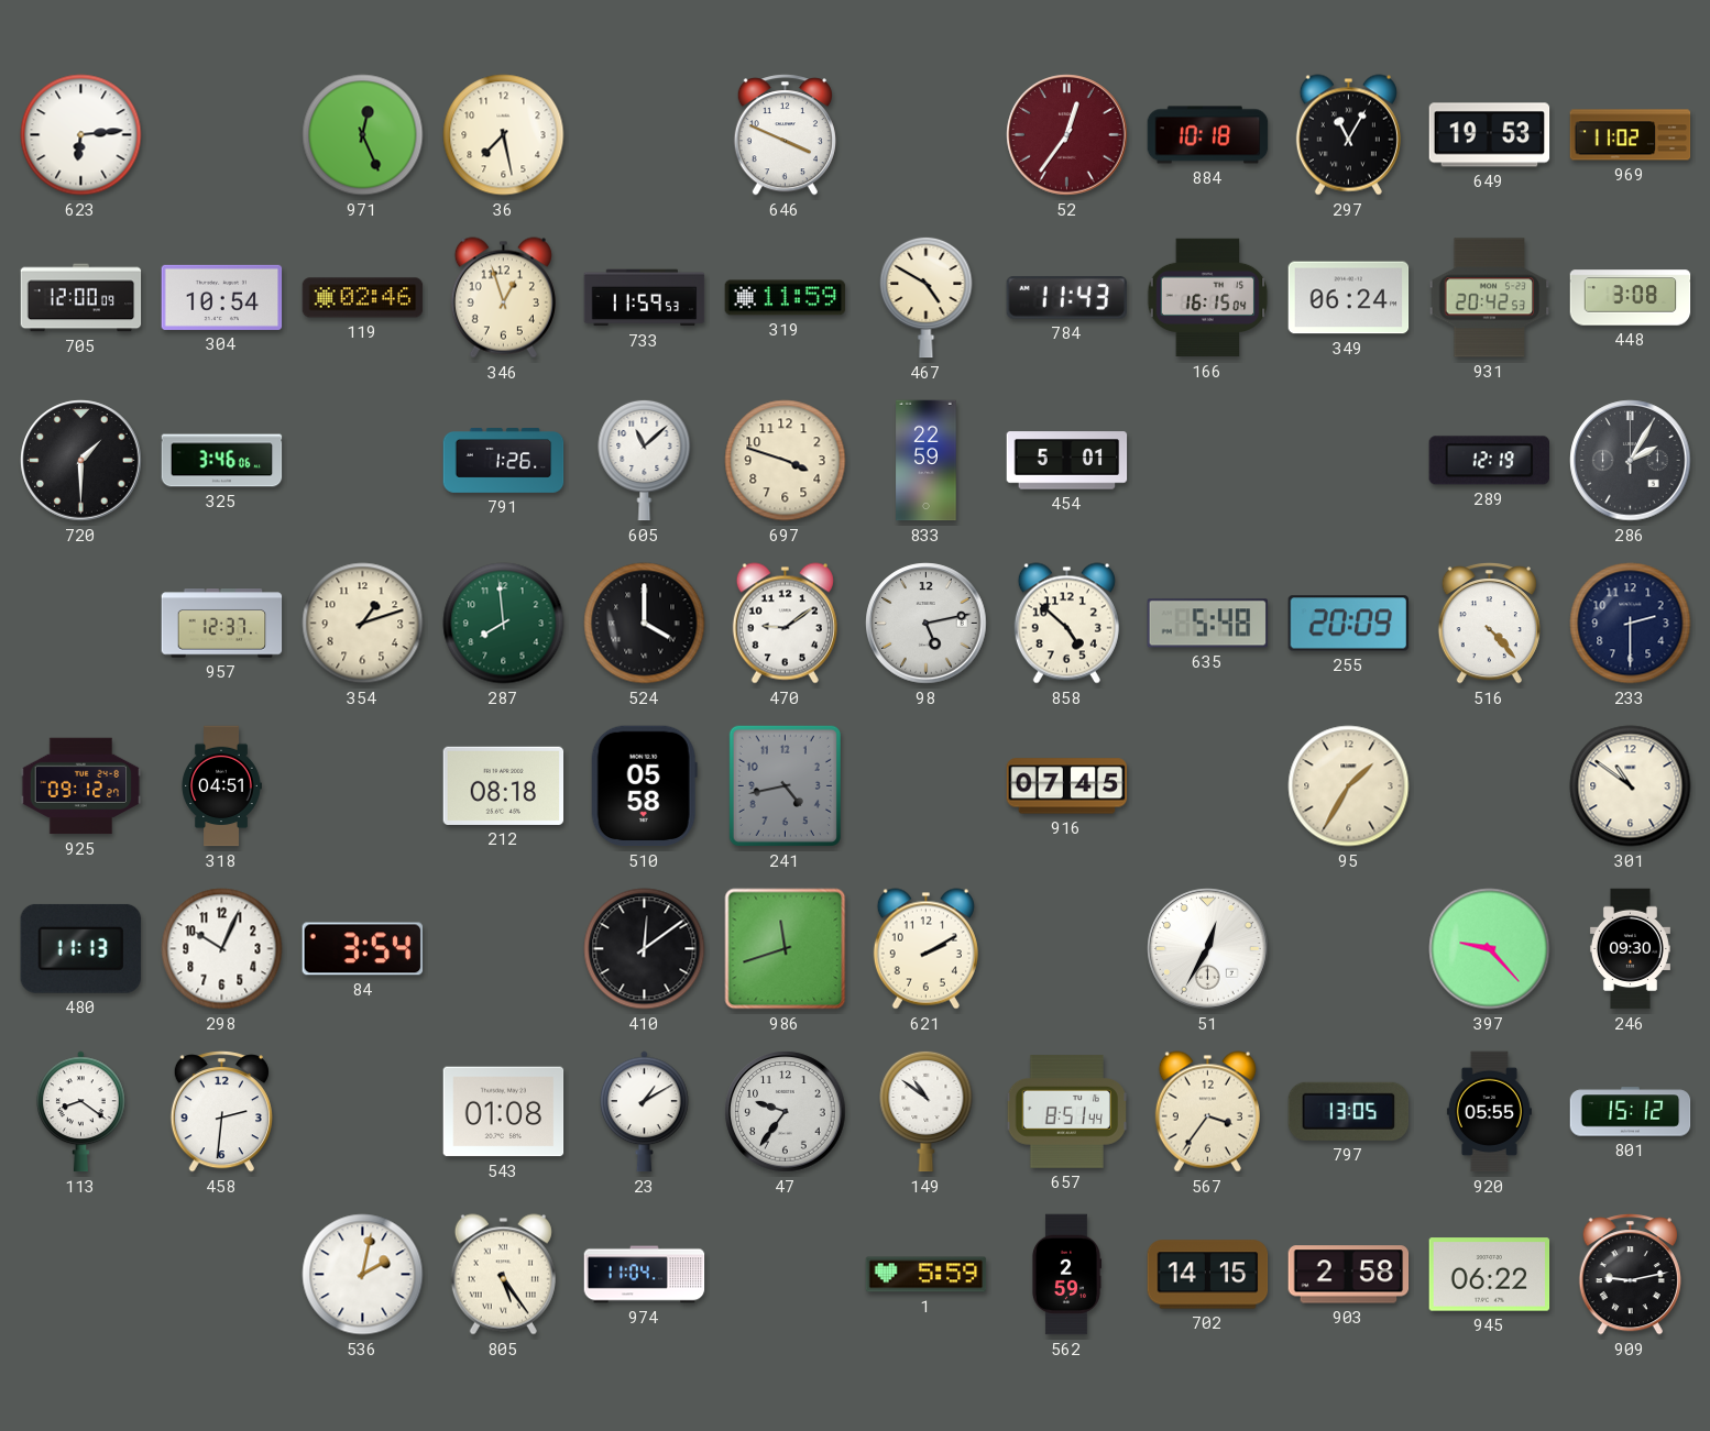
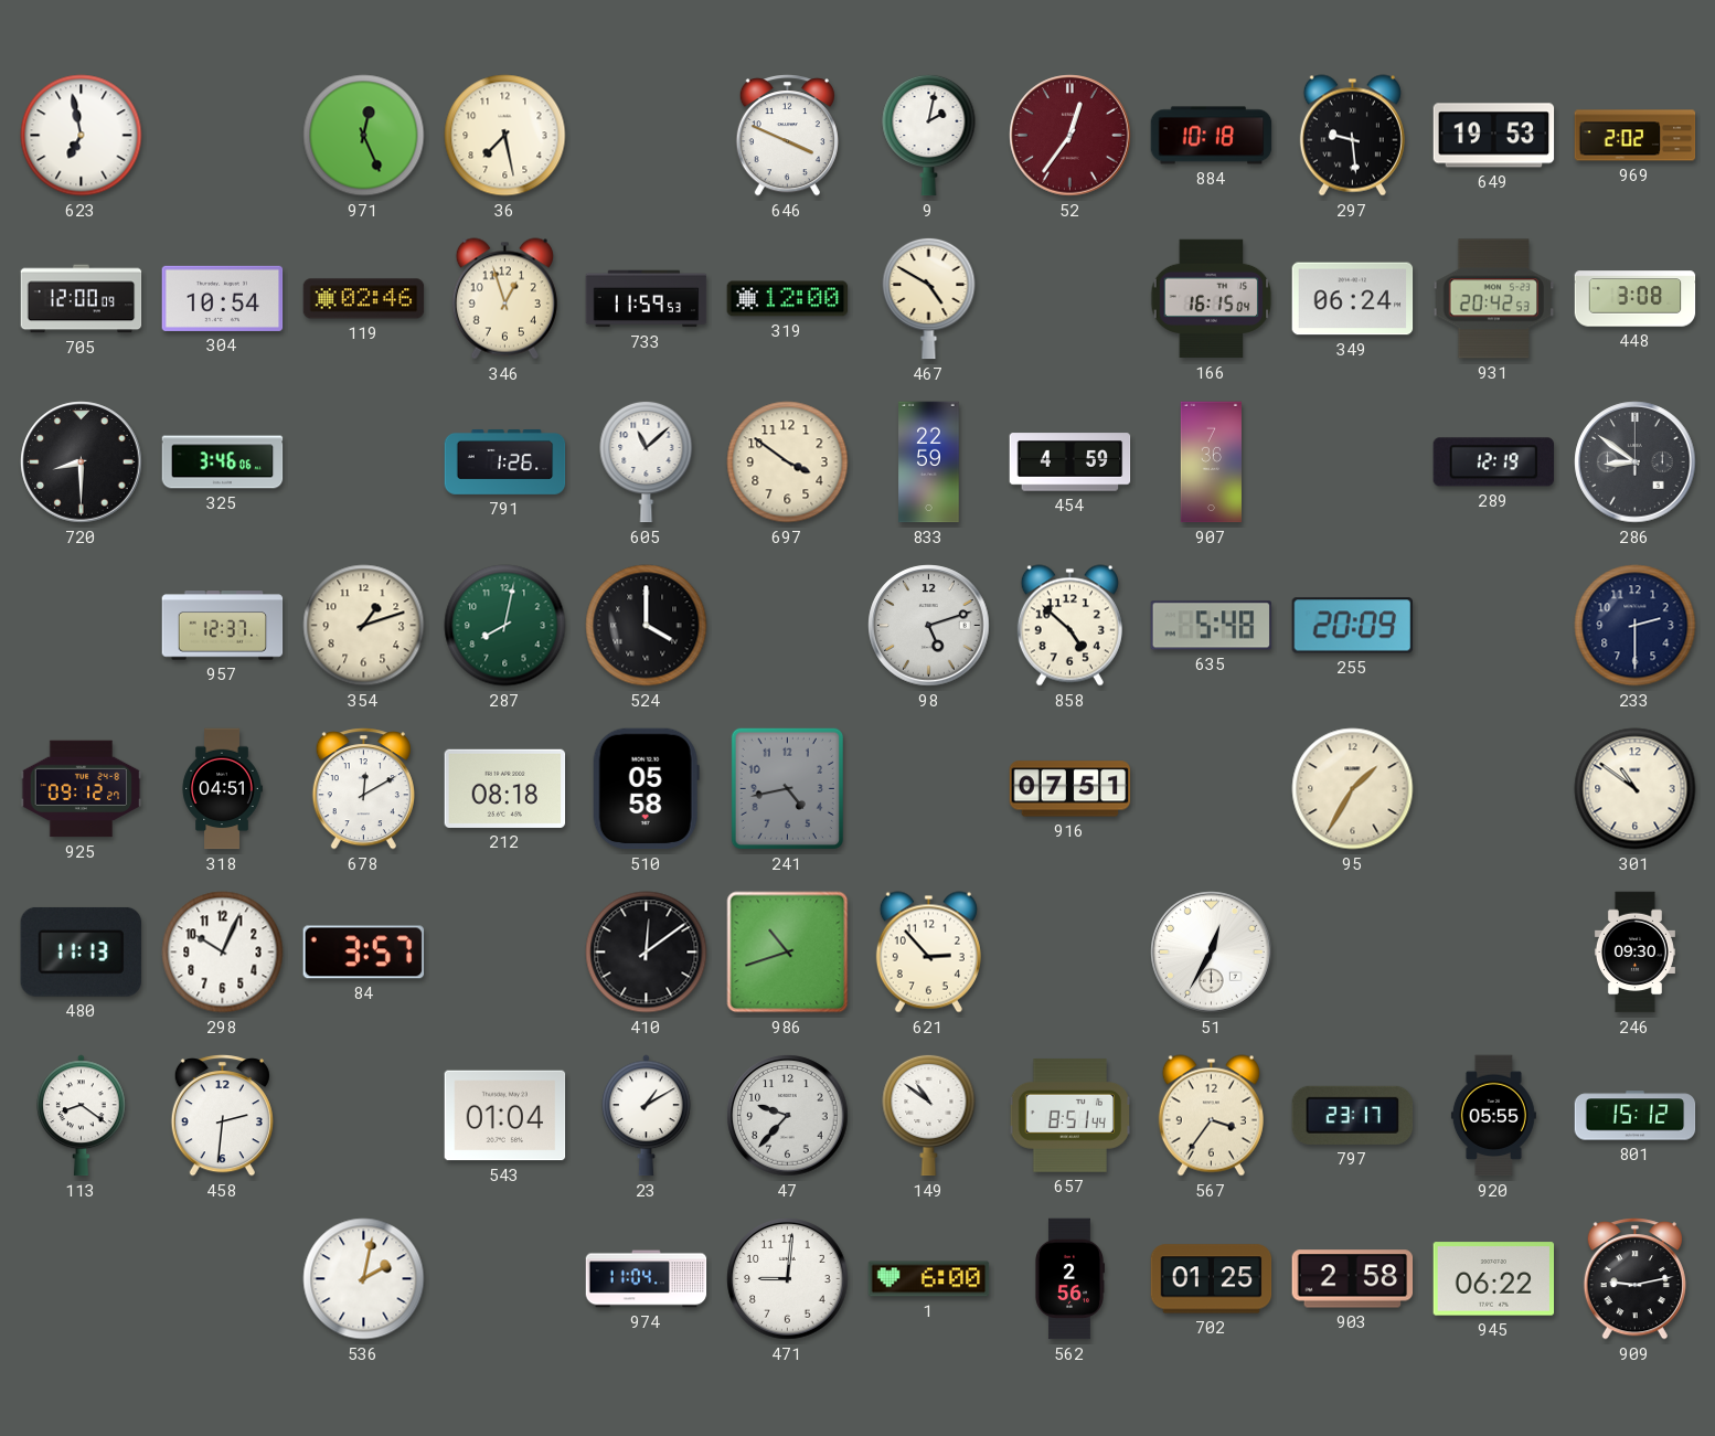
623: 6:14 -> 6:58 (82, 136)
9: none -> 2:02 (929, 135)
297: 11:05 -> 9:29 (1352, 136)
969: 11:02 -> 2:02 (1636, 136)
319: 11:59 -> 12:00 (788, 299)
784: 11:43 -> none (1066, 298)
720: 1:30 -> 8:30 (82, 462)
697: 3:48 -> 3:51 (788, 462)
454: 5:01 -> 4:59 (1070, 462)
907: none -> 7:36 (1211, 462)
286: 2:05 -> 8:51 (1636, 462)
287: 7:59 -> 8:02 (505, 626)
470: 9:09 -> none (785, 624)
98: 5:13 -> 5:12 (929, 626)
516: 4:23 -> none (1489, 624)
678: none -> 12:10 (363, 789)
916: 07:45 -> 07:51 (1070, 789)
84: 3:54 -> 3:57 (364, 953)
986: 11:42 -> 10:42 (788, 953)
621: 2:10 -> 2:53 (928, 953)
397: 9:23 -> none (1490, 949)
543: 01:08 -> 01:04 (505, 1116)
47: 9:36 -> 9:37 (788, 1116)
797: 13:05 -> 23:17 (1353, 1115)
805: 5:24 -> none (503, 1275)
471: none -> 9:01 (788, 1279)
1: 5:59 -> 6:00 (929, 1279)
562: 2:59 -> 2:56 (1069, 1279)
702: 14:15 -> 01:25 (1212, 1279)
